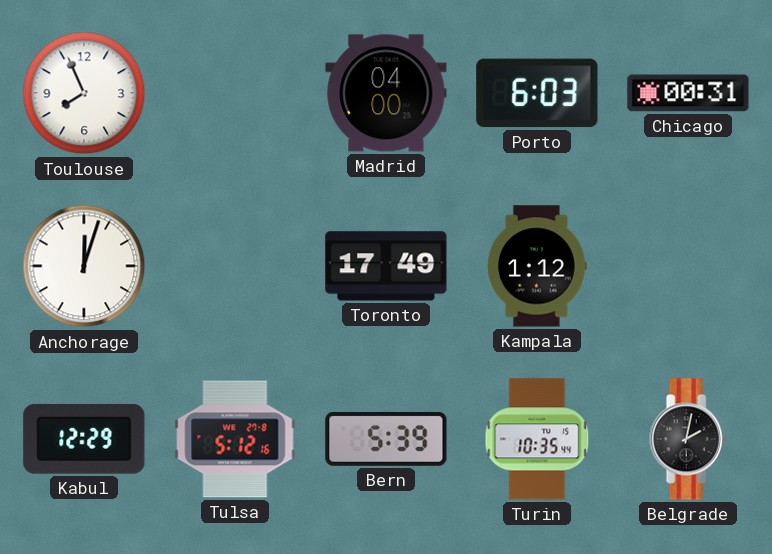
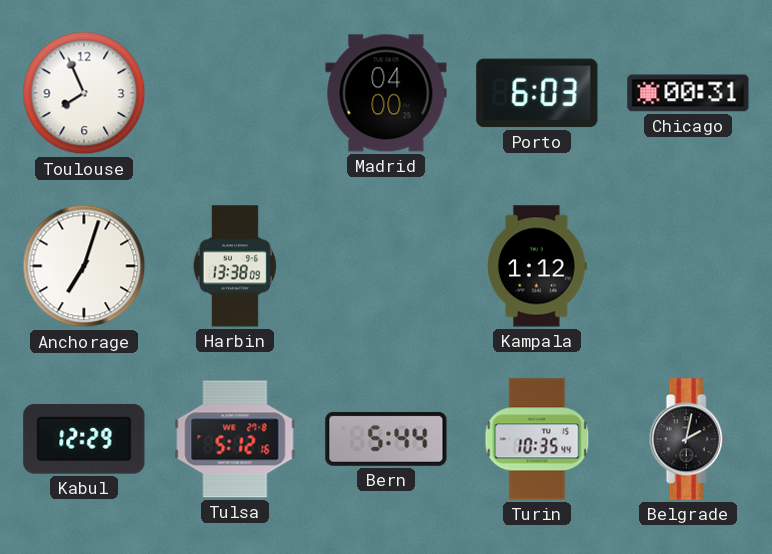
Anchorage: 12:03 -> 7:03 (84, 266)
Harbin: none -> 13:38 (235, 266)
Toronto: 17:49 -> none (386, 266)
Bern: 5:39 -> 5:44 (386, 439)
